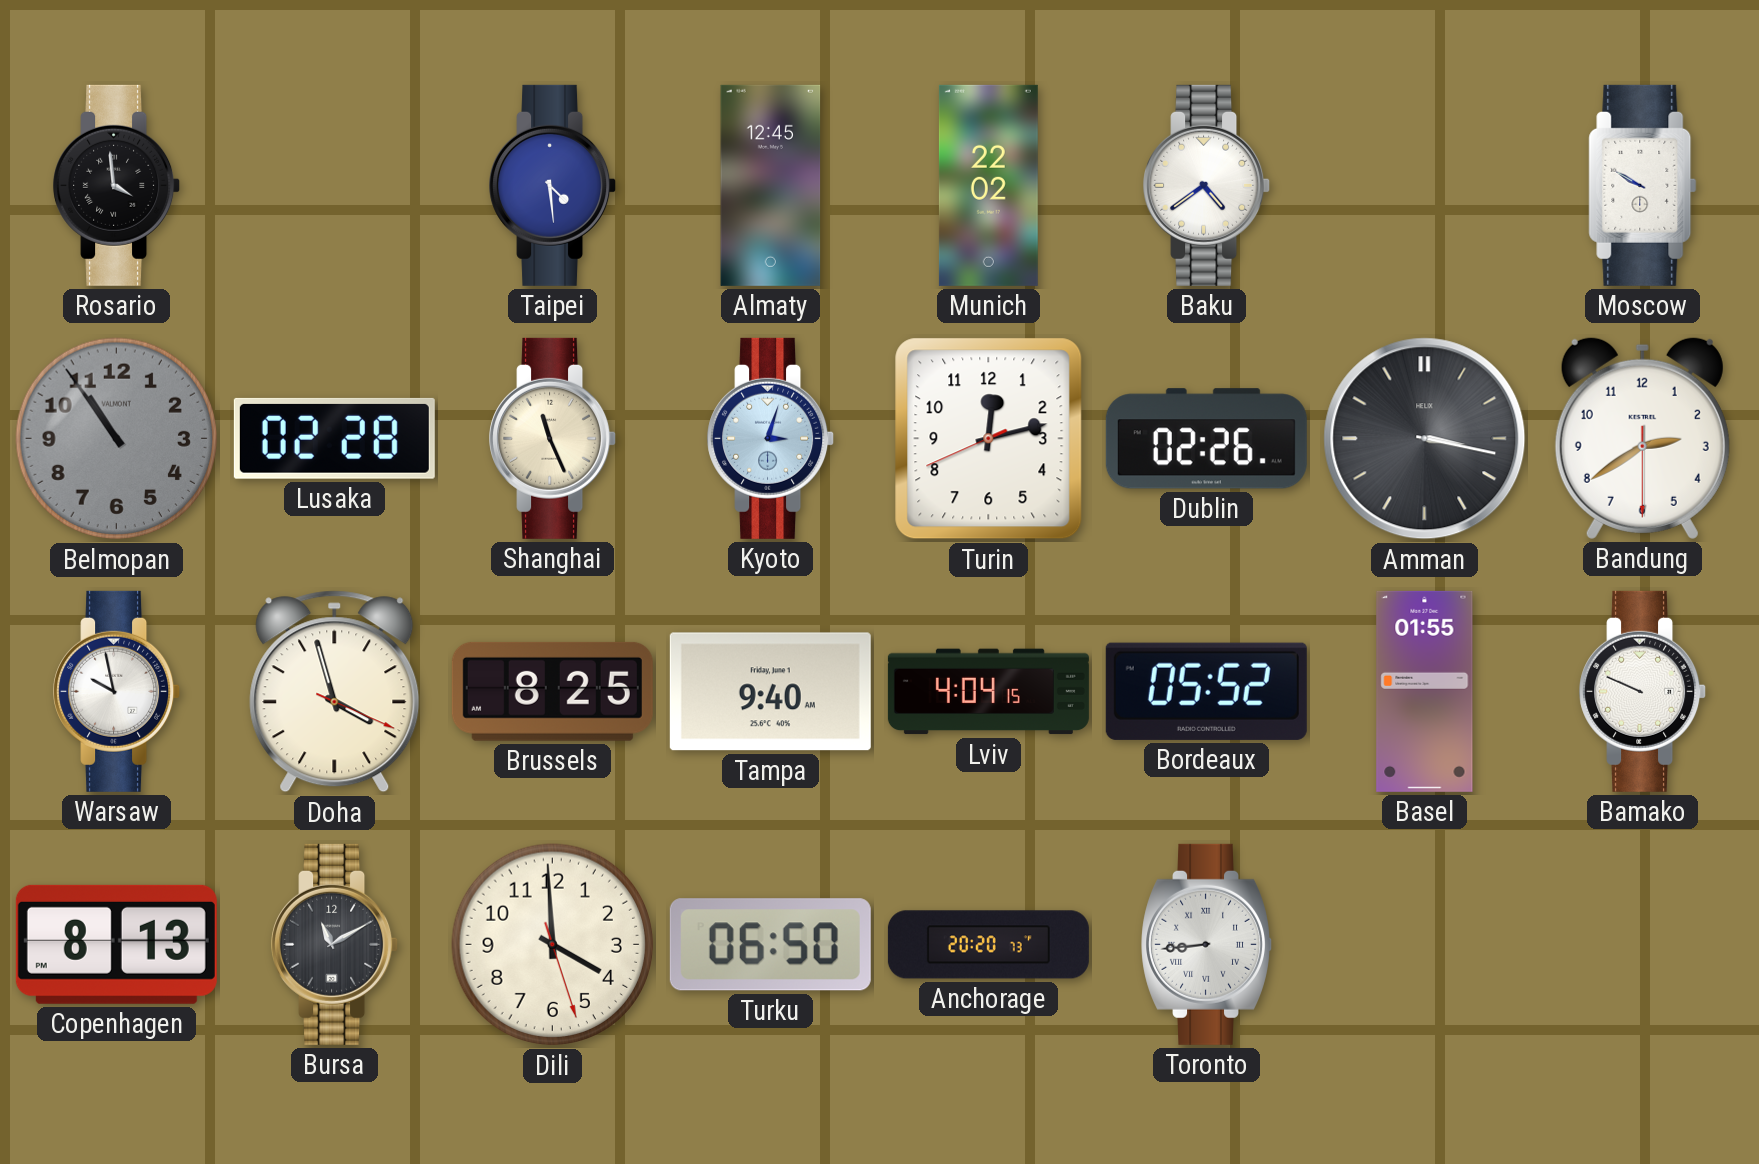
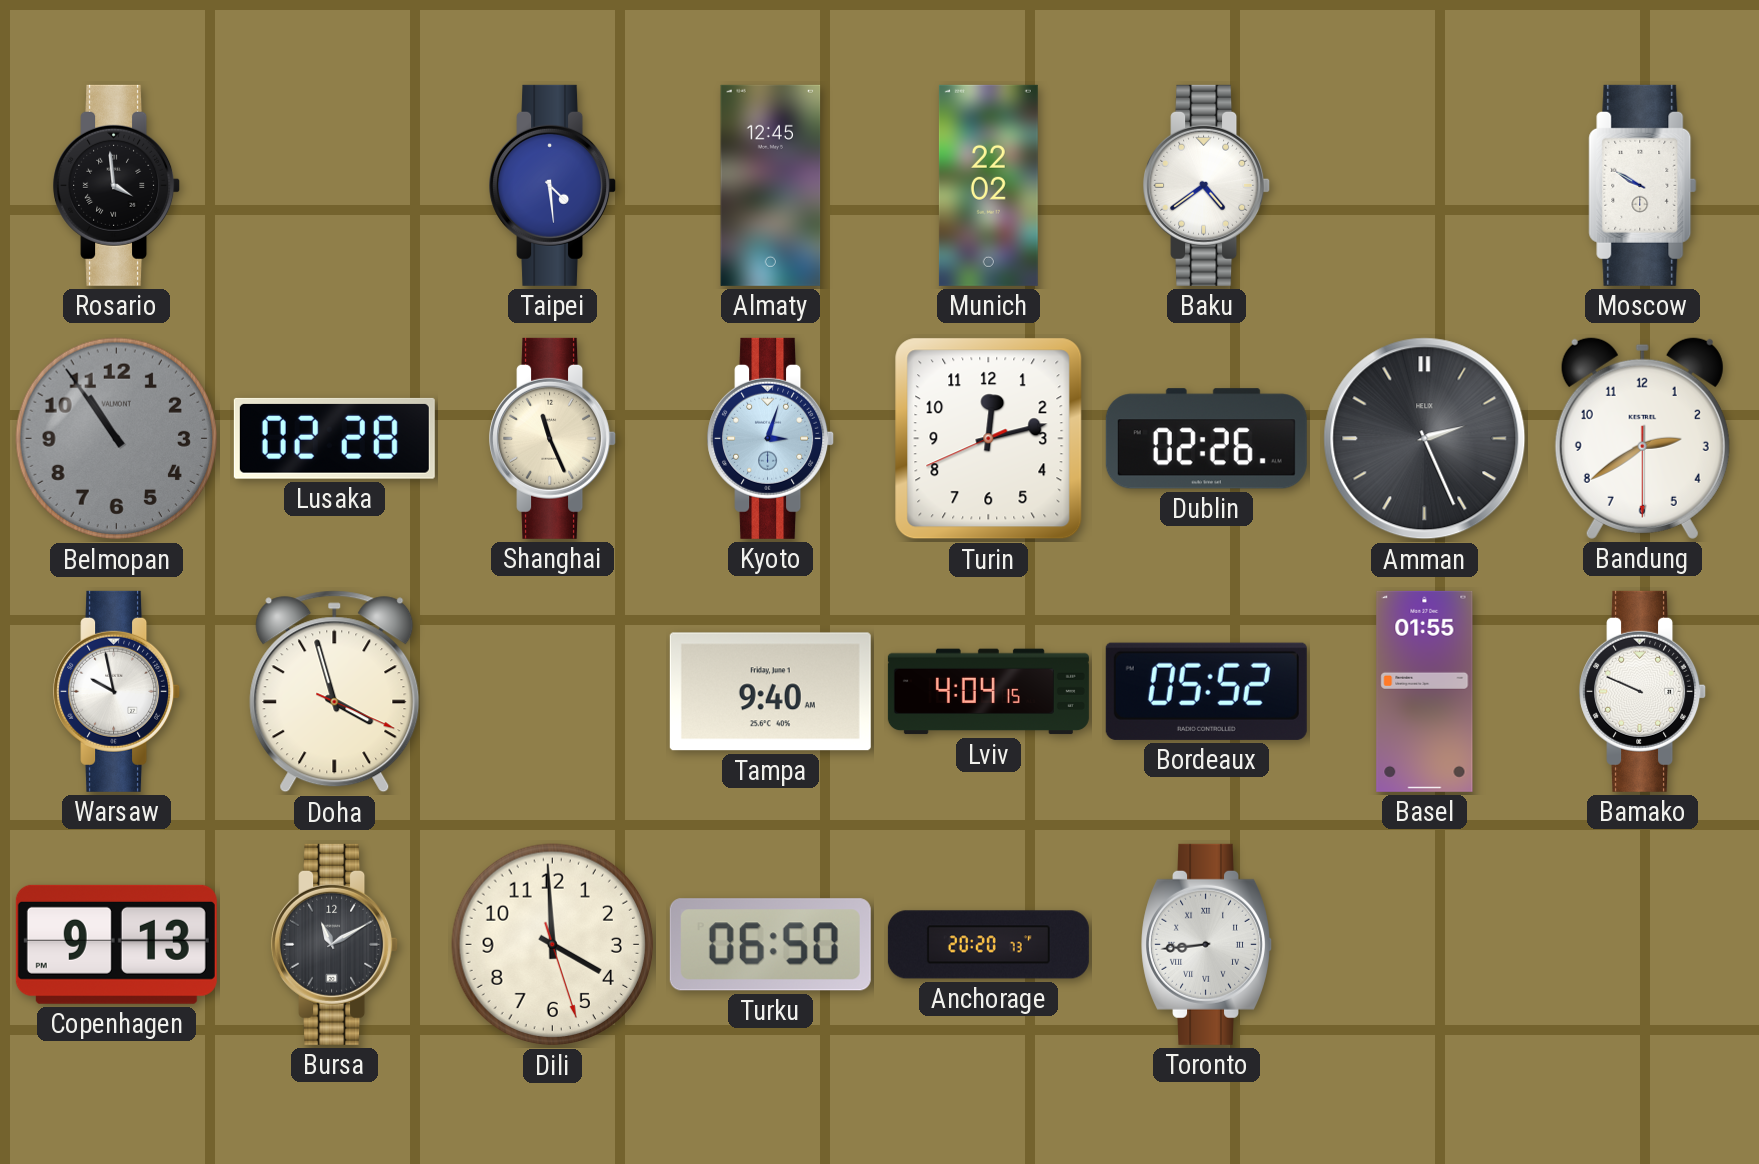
Amman: 3:17 -> 2:26 (1425, 439)
Brussels: 8:25 -> none (552, 691)
Copenhagen: 8:13 -> 9:13 (116, 944)
